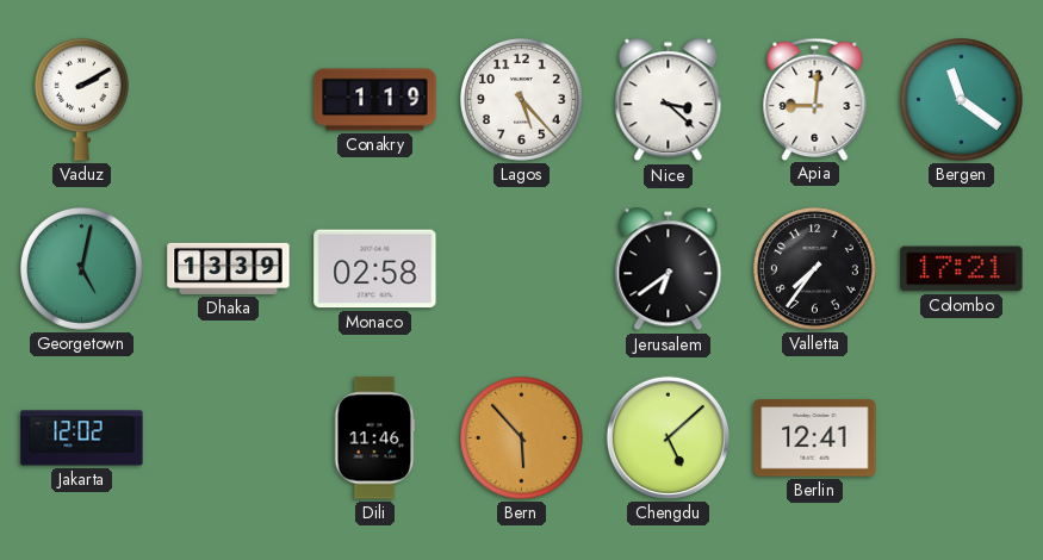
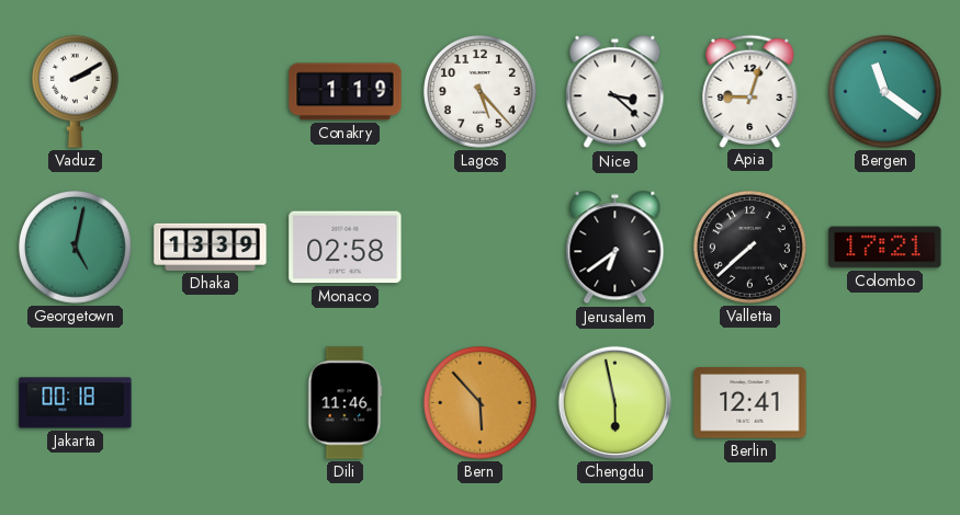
Apia: 9:01 -> 9:03 (750, 91)
Valletta: 7:36 -> 7:38 (750, 248)
Jakarta: 12:02 -> 00:18 (76, 403)
Chengdu: 5:08 -> 5:58 (614, 402)
